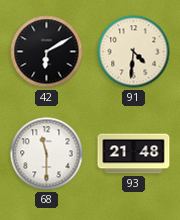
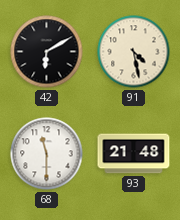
91: 4:31 -> 4:28 (134, 52)
